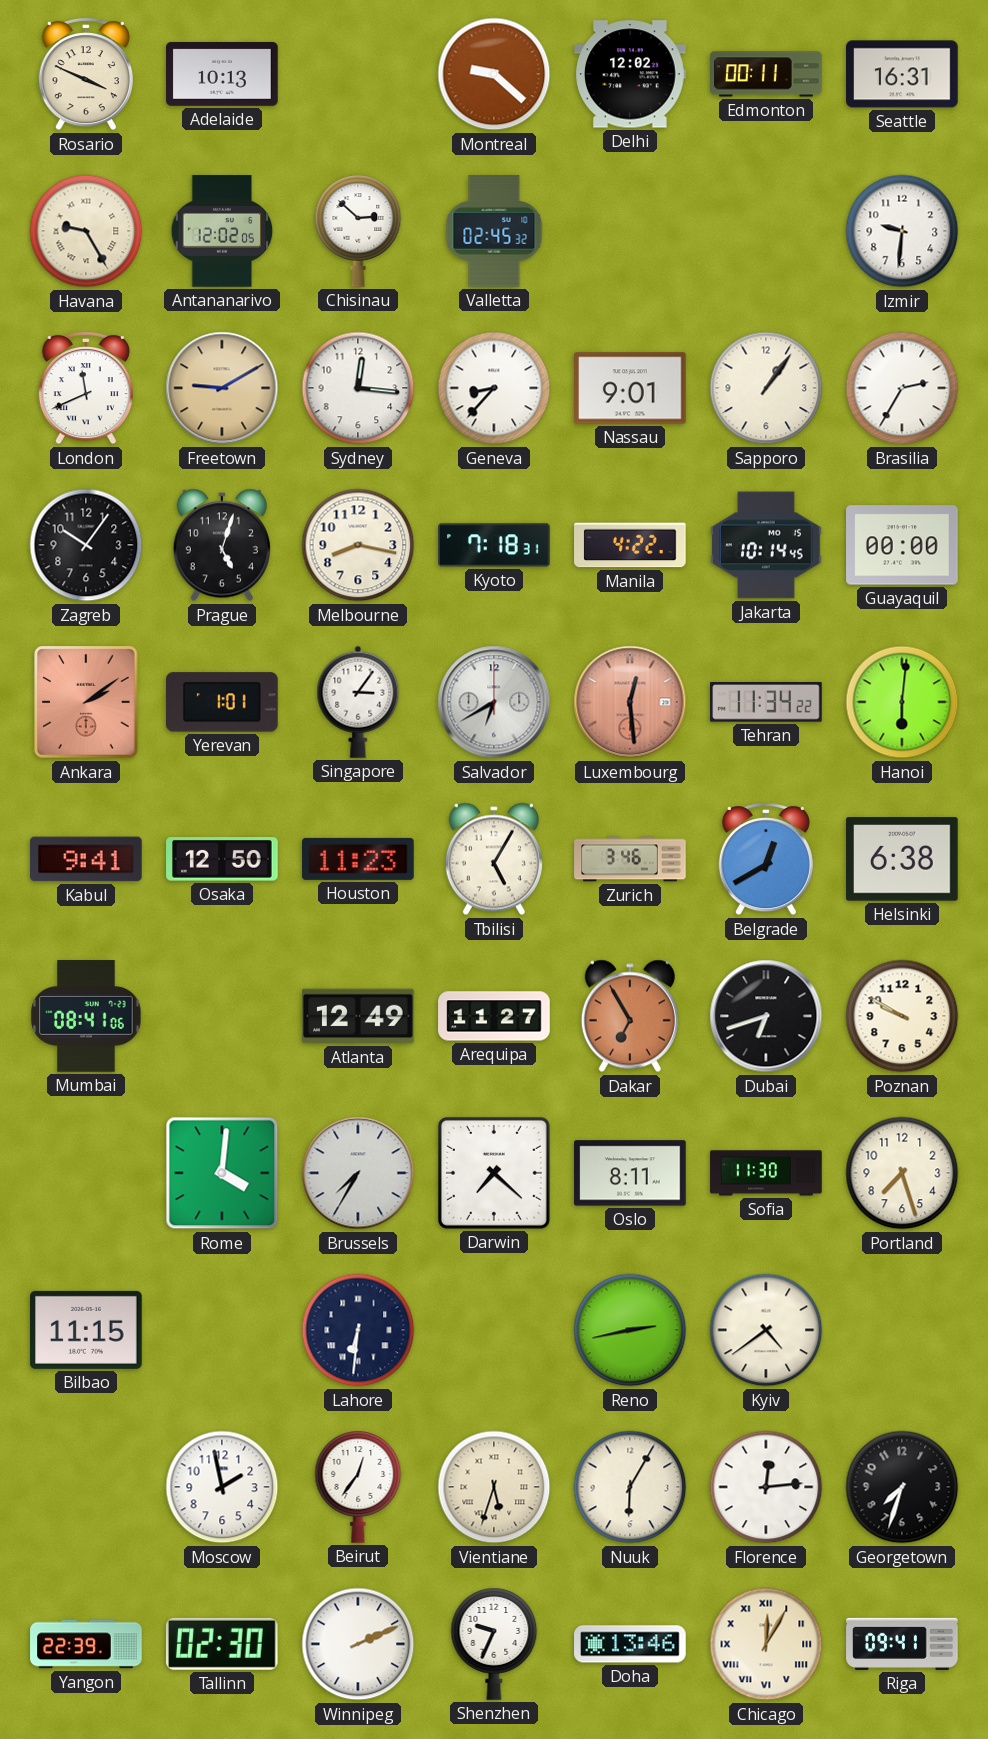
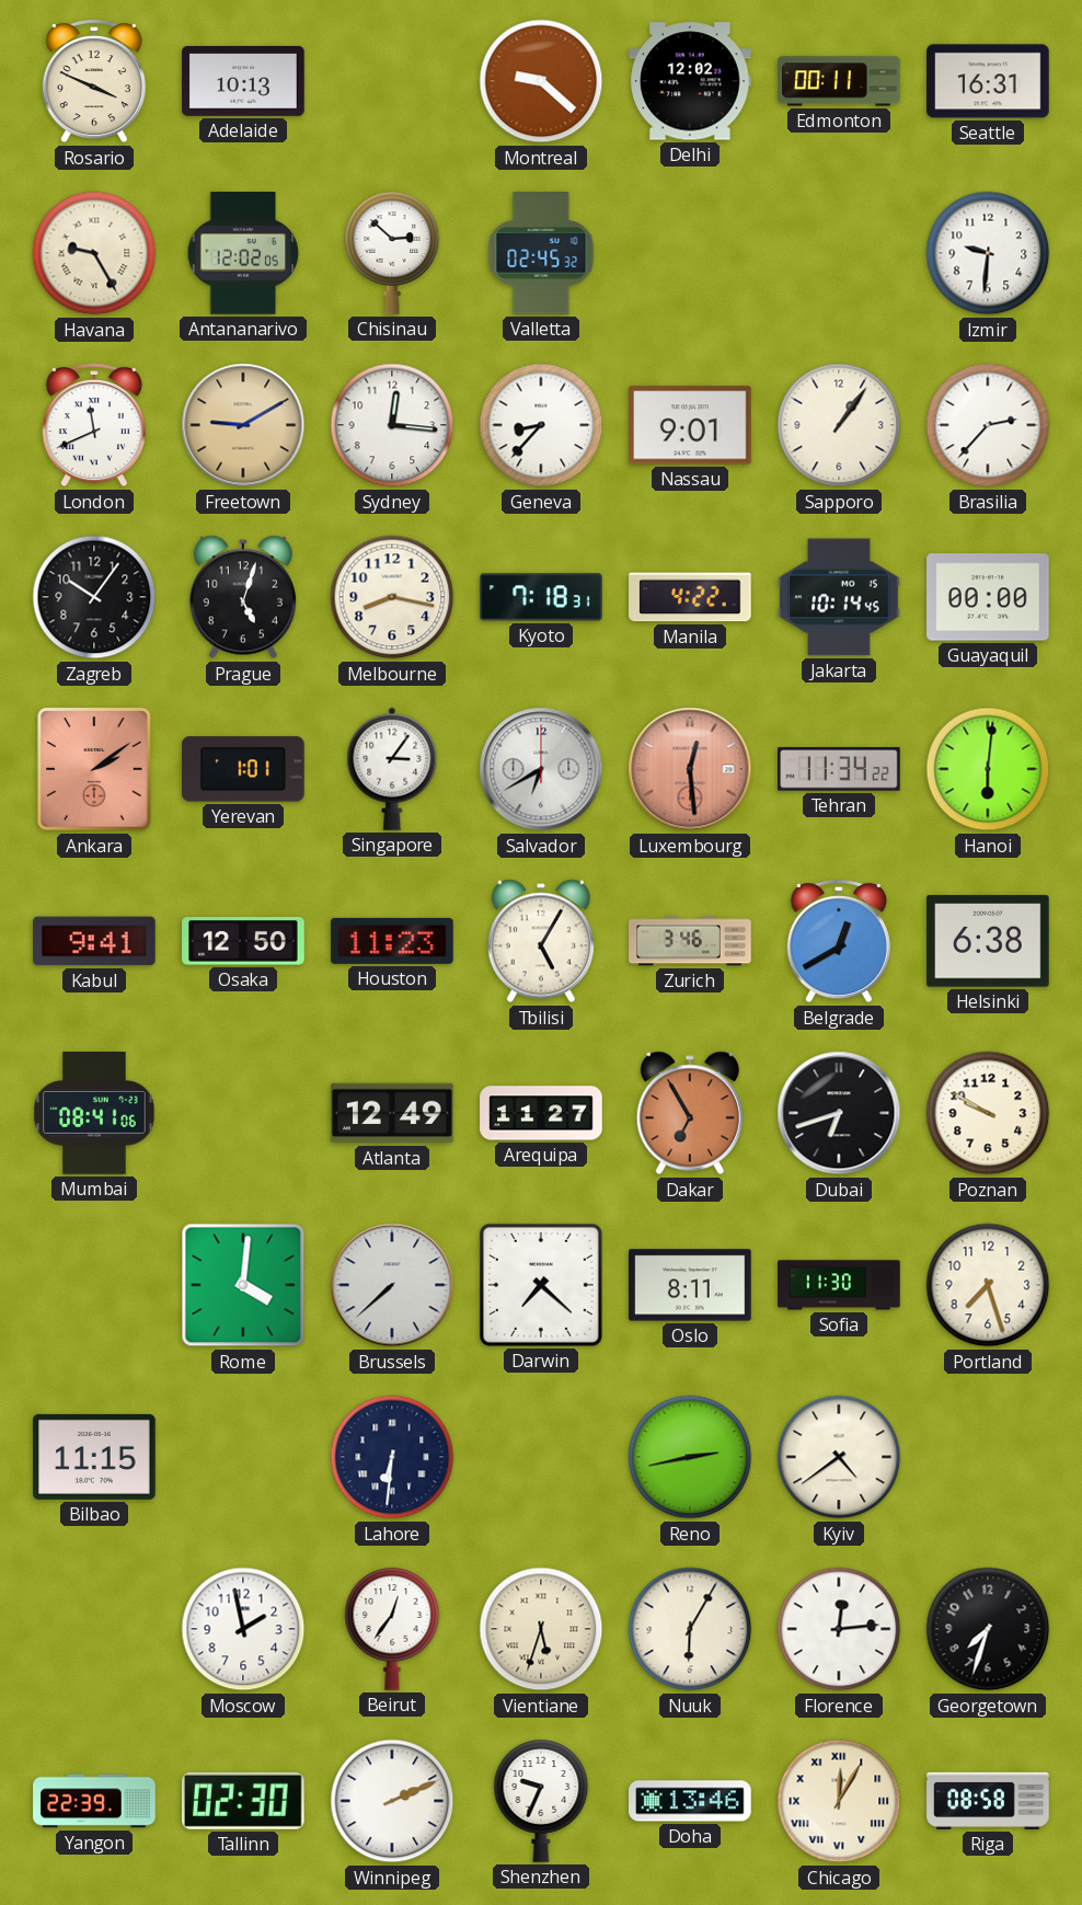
Brasilia: 2:35 -> 2:37 (988, 425)
Brussels: 7:35 -> 7:38 (392, 1285)
Riga: 09:41 -> 08:58 (988, 1801)
